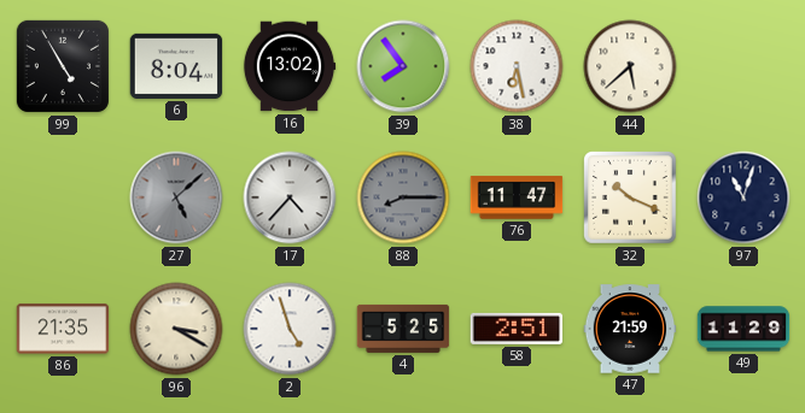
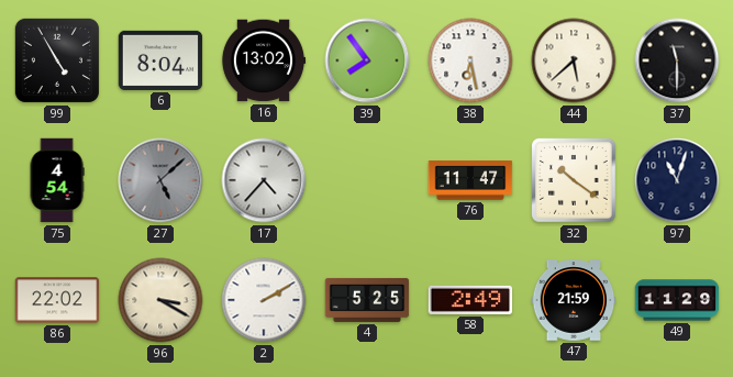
37: none -> 11:30 (677, 60)
75: none -> 4:54 (57, 180)
88: 8:15 -> none (403, 197)
32: 10:19 -> 10:21 (575, 181)
86: 21:35 -> 22:02 (57, 300)
2: 4:57 -> 2:10 (264, 300)
58: 2:51 -> 2:49 (470, 300)
